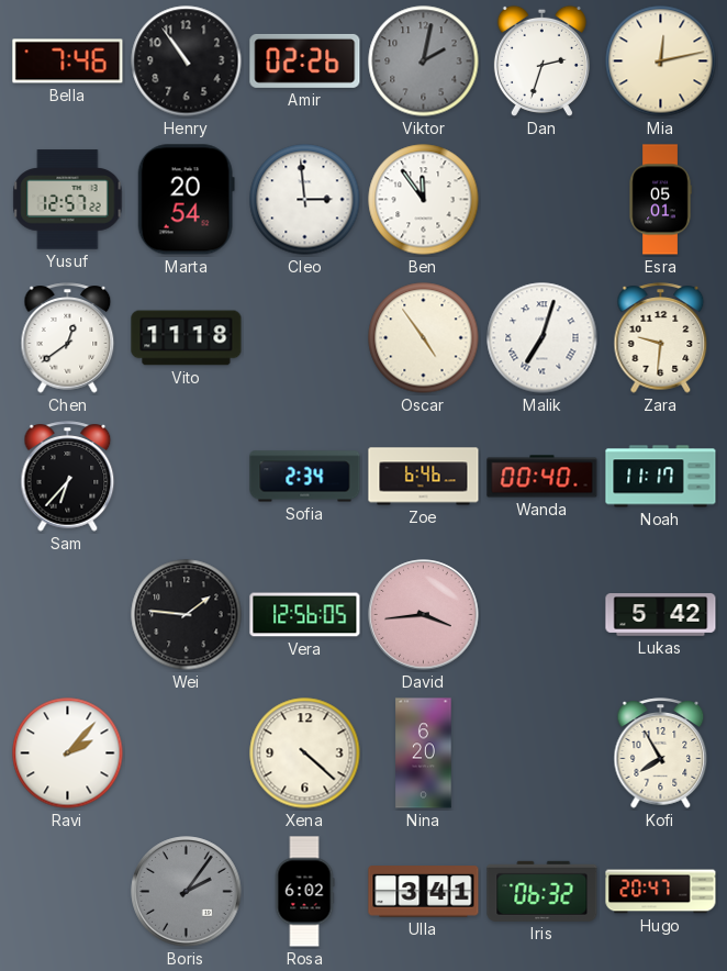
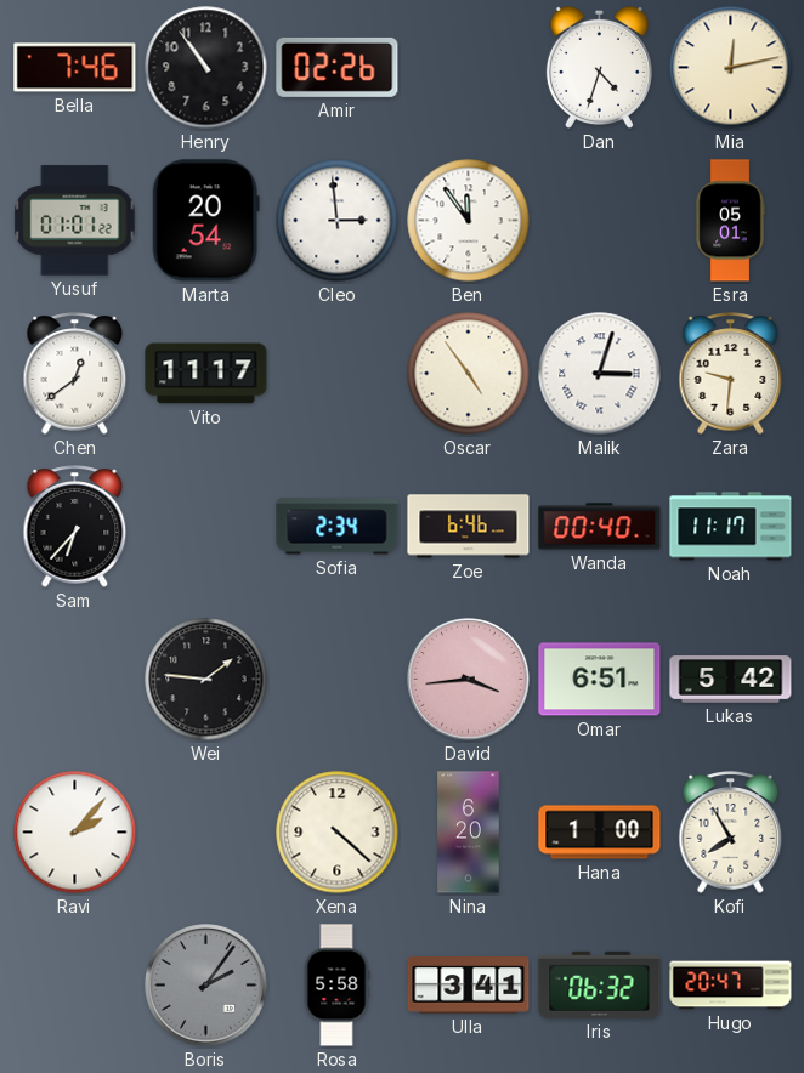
Viktor: 2:02 -> none (424, 62)
Dan: 2:33 -> 4:33 (599, 67)
Yusuf: 12:57 -> 01:01 (75, 221)
Vito: 11:18 -> 11:17 (206, 374)
Malik: 7:03 -> 3:03 (600, 374)
Vera: 12:56 -> none (305, 615)
Omar: none -> 6:51 (600, 680)
Hana: none -> 1:00 (600, 833)
Rosa: 6:02 -> 5:58 (336, 986)
